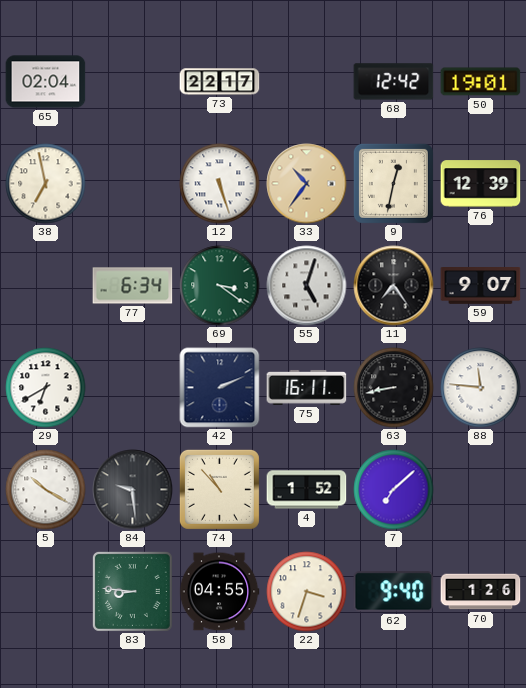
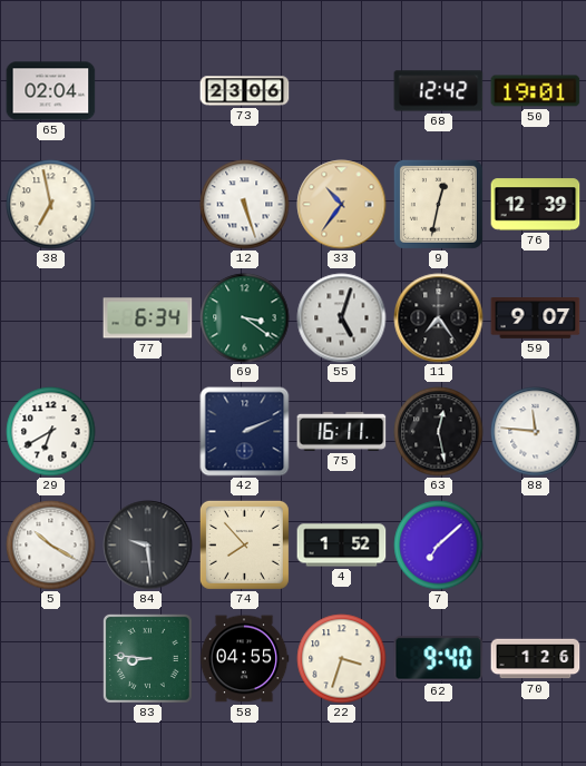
73: 22:17 -> 23:06 (245, 91)
63: 8:43 -> 12:28 (439, 432)
74: 10:53 -> 7:53 (244, 544)
